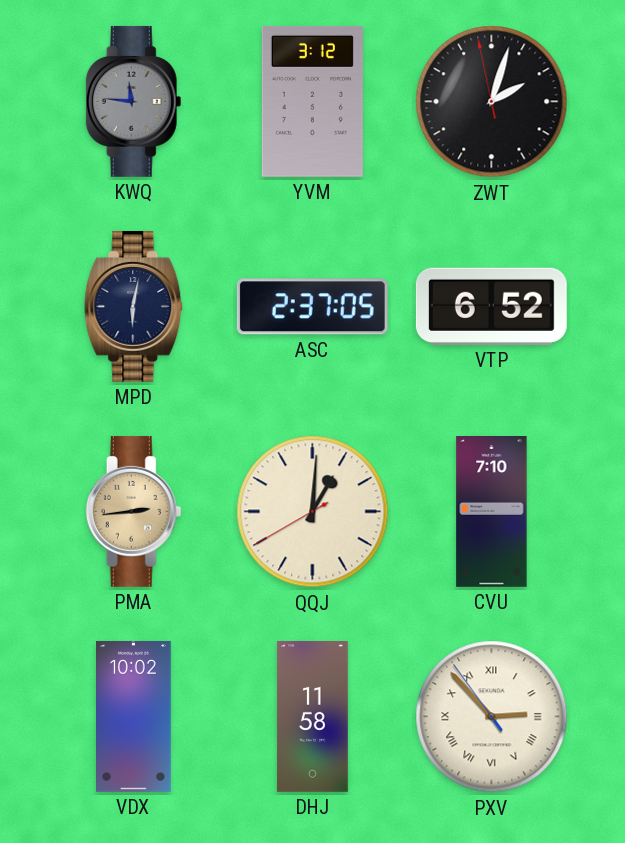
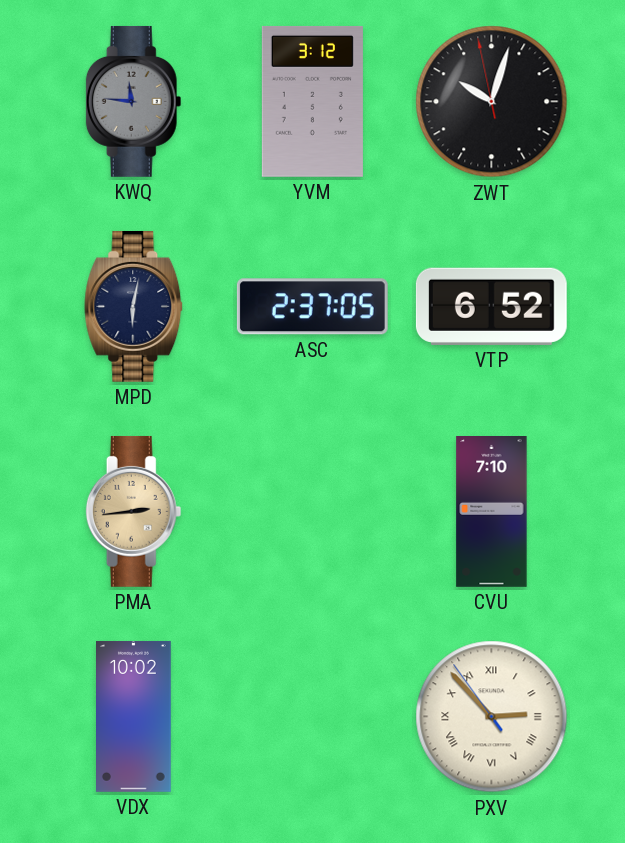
ZWT: 2:02 -> 10:02 (492, 102)
QQJ: 1:00 -> none (313, 512)
DHJ: 11:58 -> none (313, 717)
